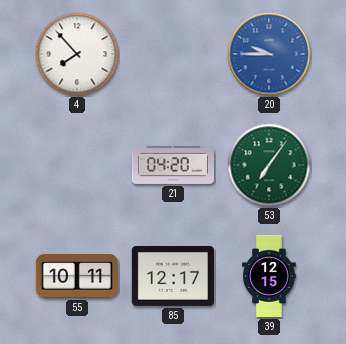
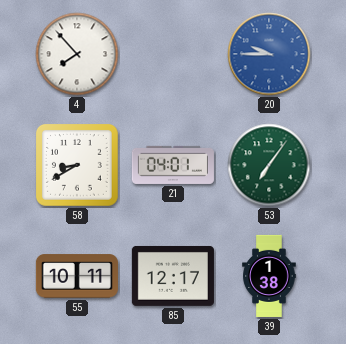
58: none -> 8:40 (78, 166)
21: 04:20 -> 04:01 (173, 165)
39: 12:15 -> 1:38 (269, 276)
